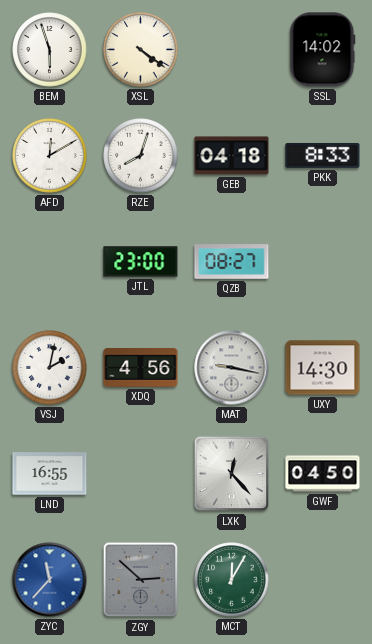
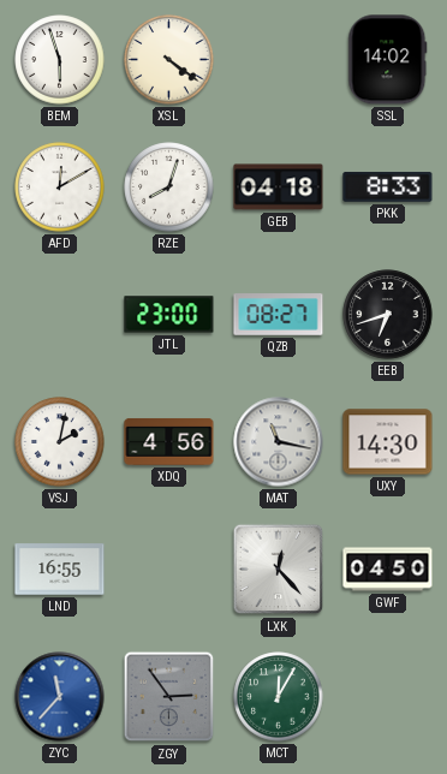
EEB: none -> 6:42 (388, 315)
MAT: 9:17 -> 11:17 (279, 442)
ZGY: 2:52 -> 2:54 (169, 697)
